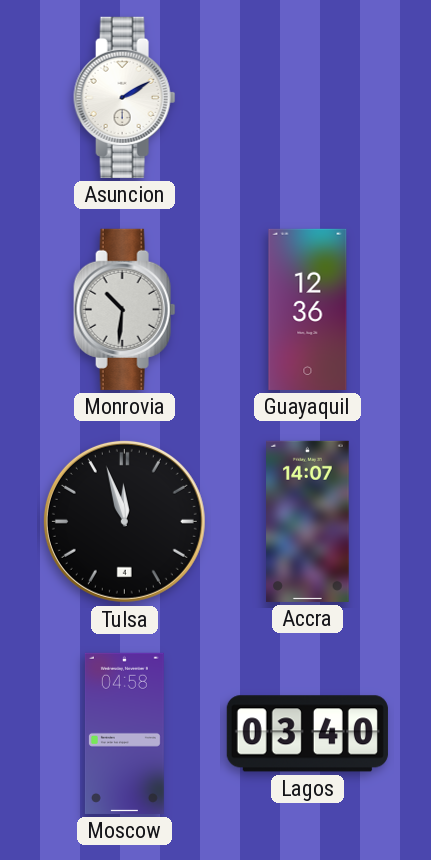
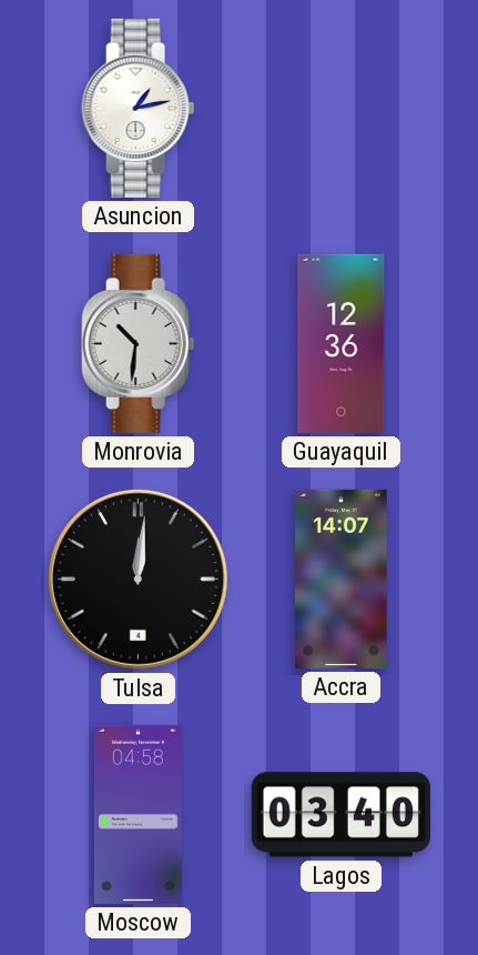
Asuncion: 2:10 -> 1:13 (139, 108)
Tulsa: 11:57 -> 12:01 (138, 579)
